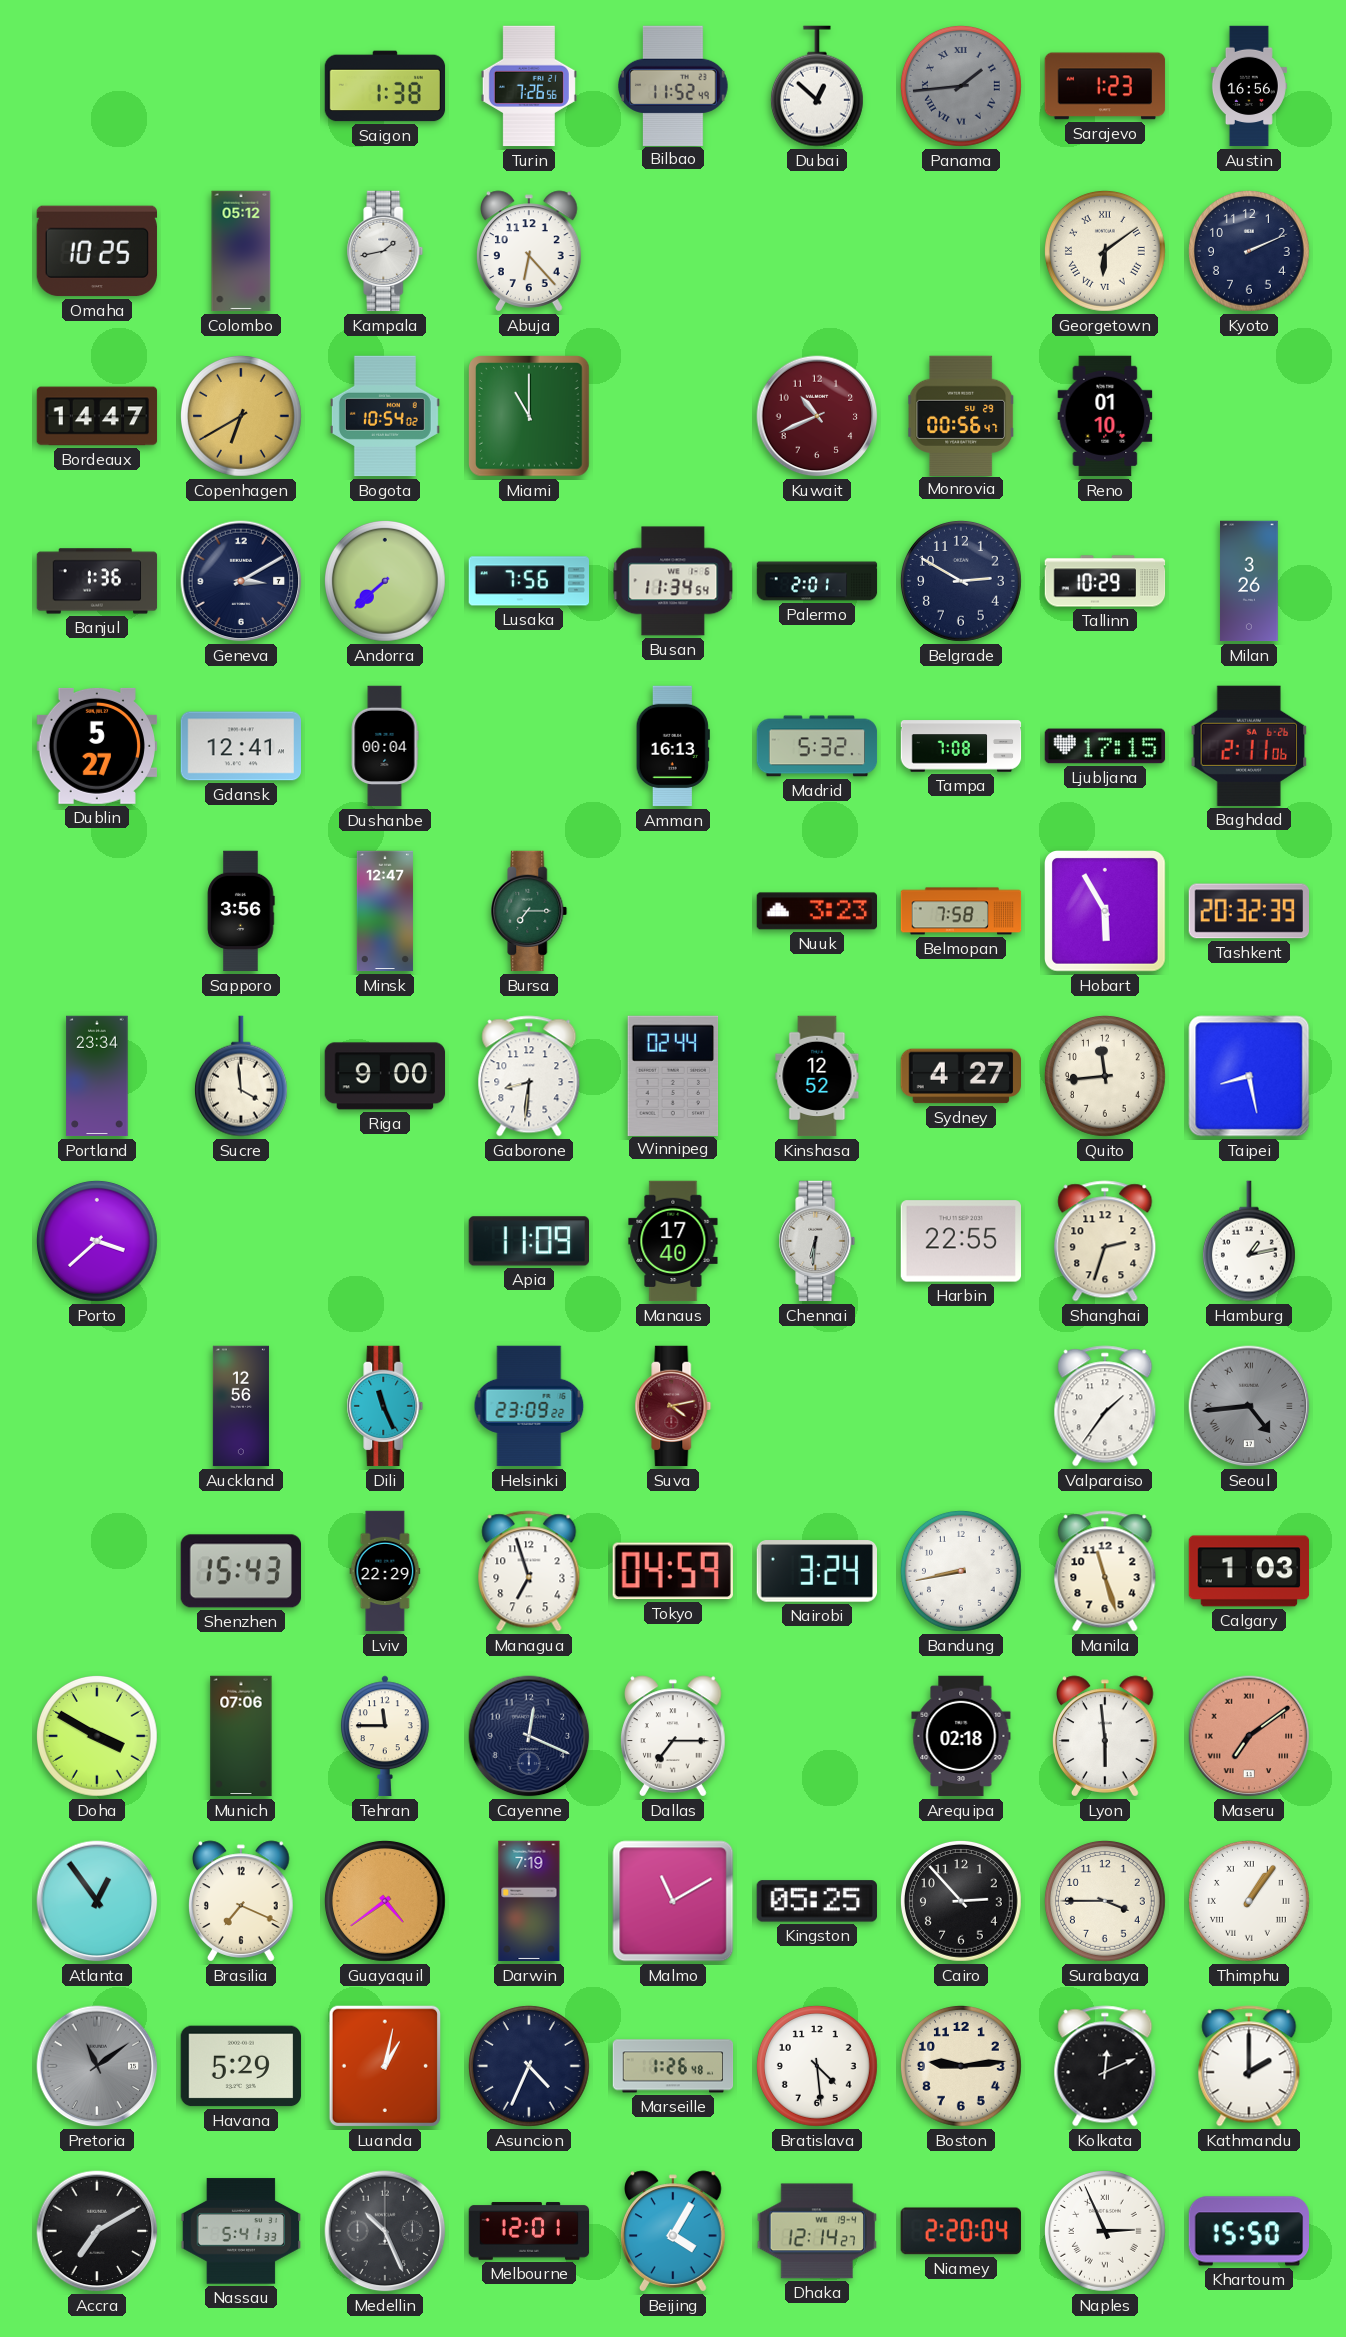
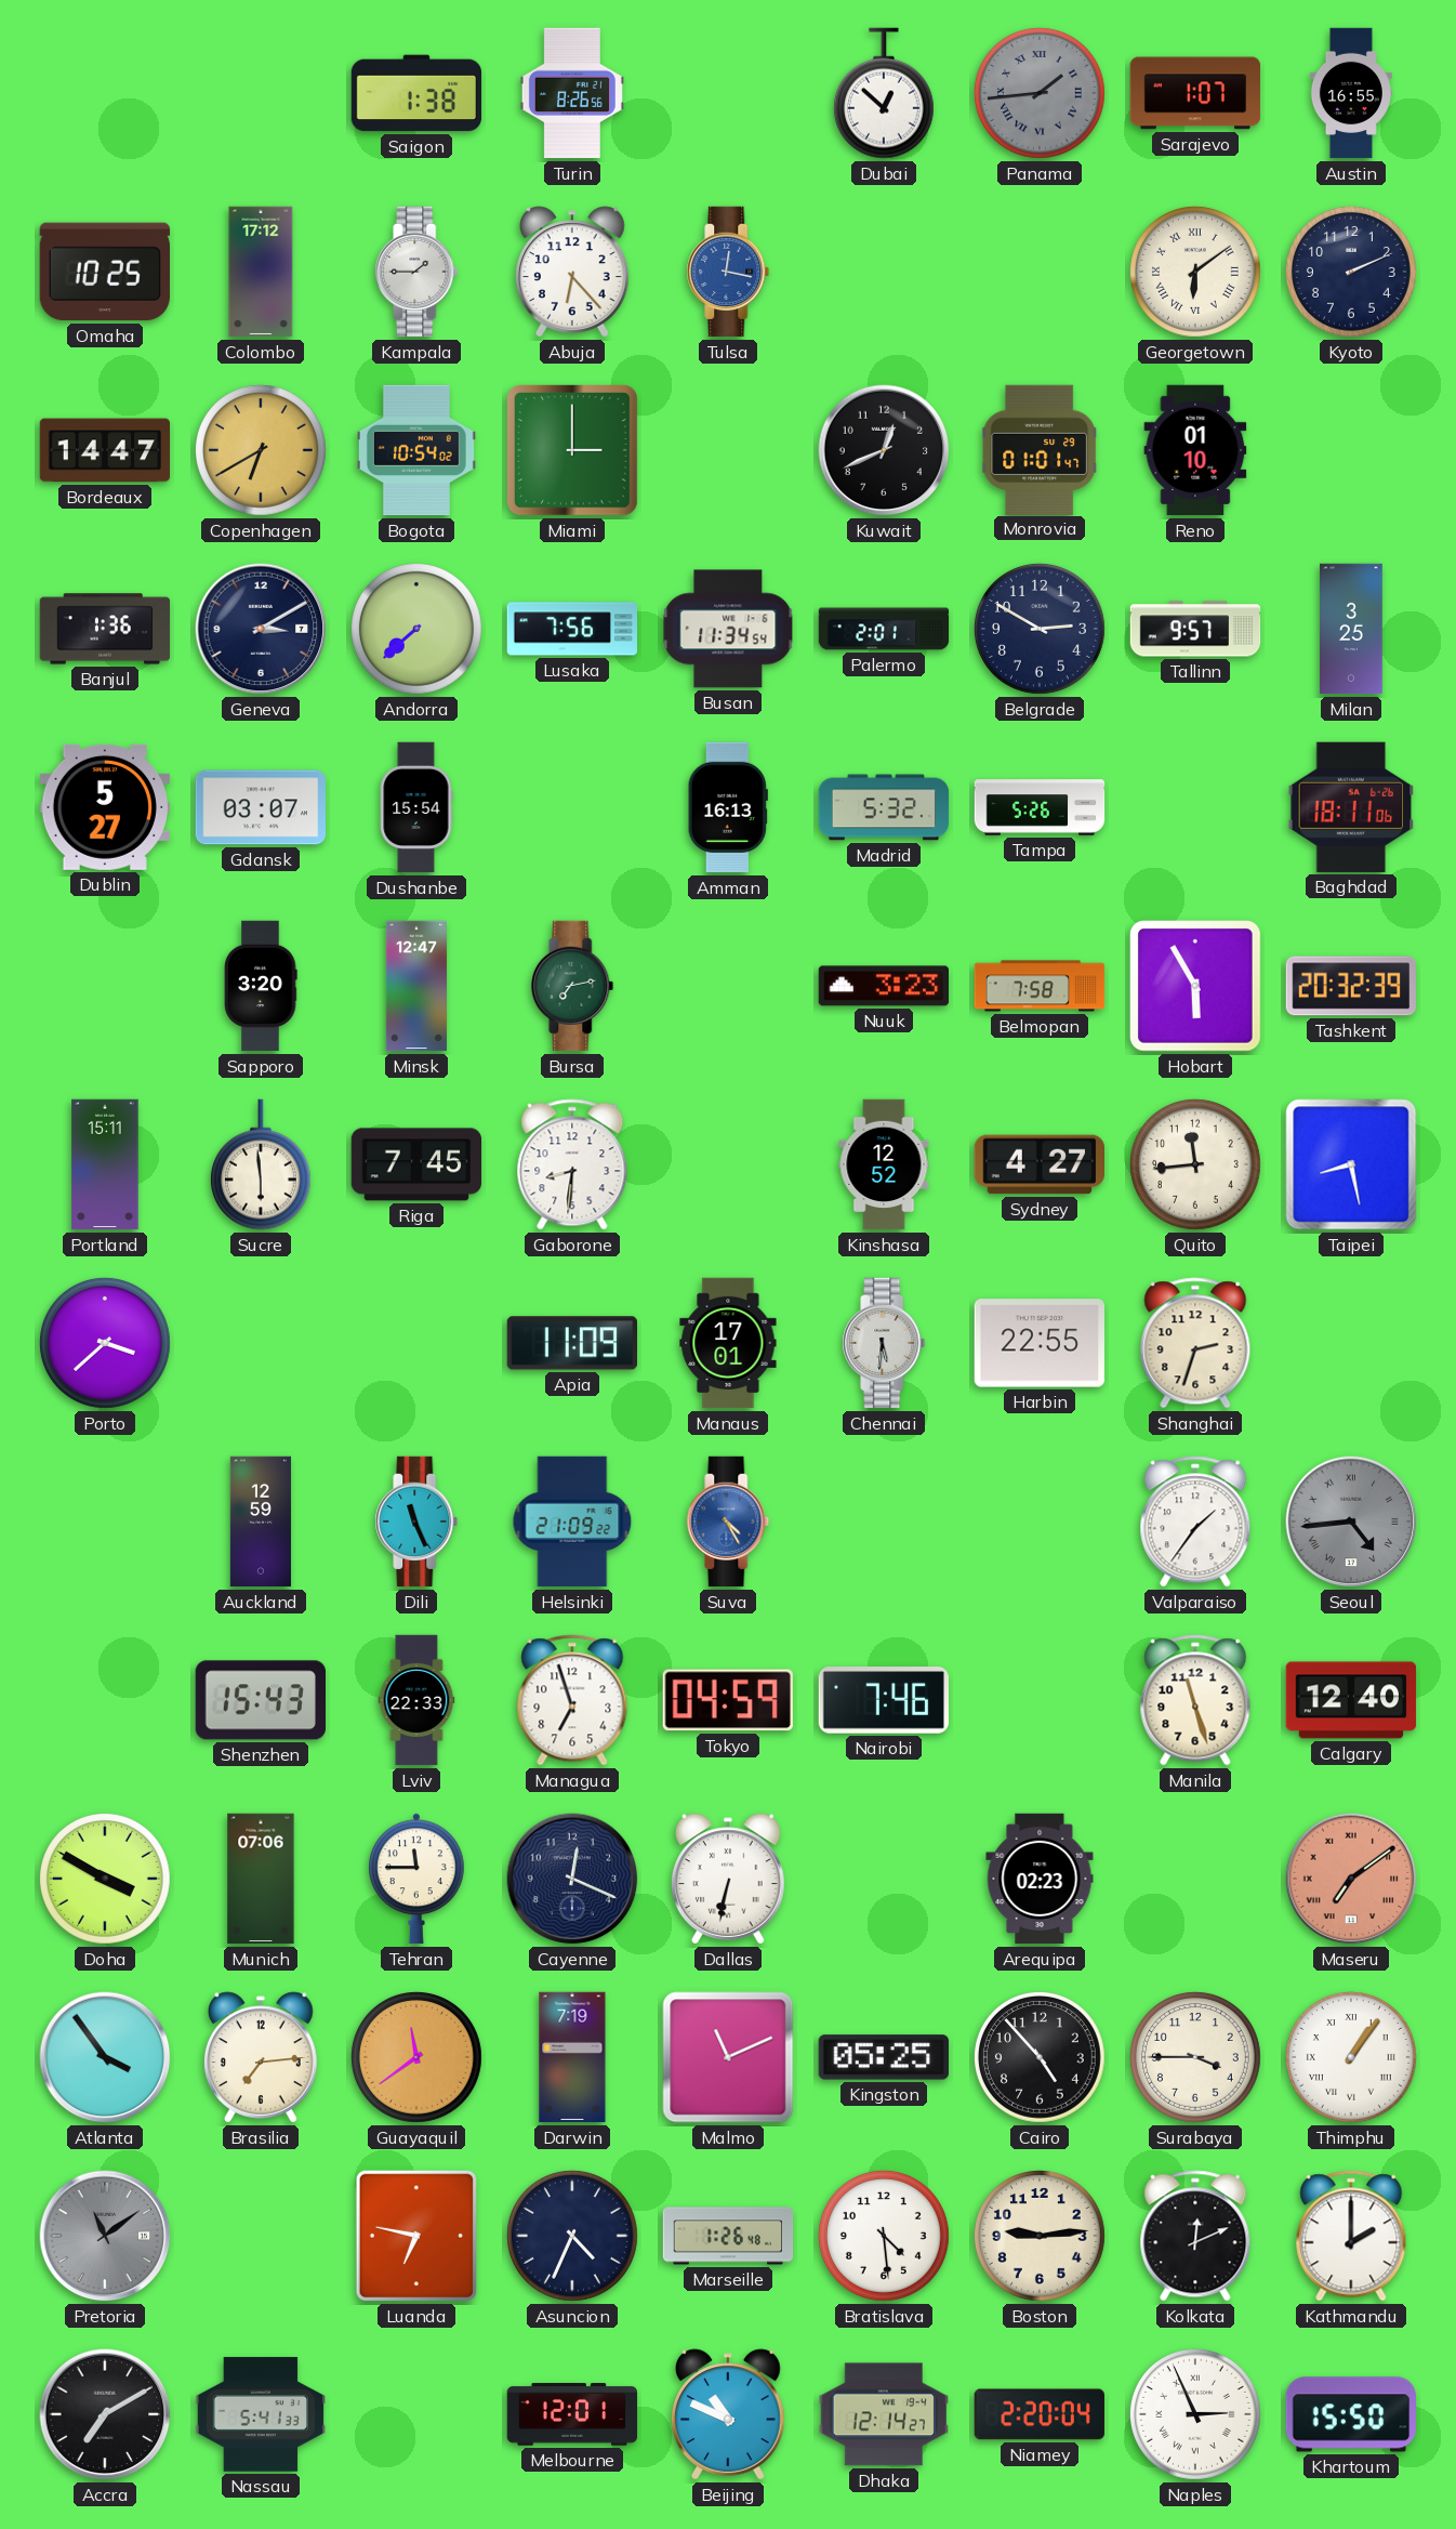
Turin: 7:26 -> 8:26 (572, 93)
Bilbao: 11:52 -> none (674, 85)
Sarajevo: 1:23 -> 1:07 (1195, 93)
Austin: 16:56 -> 16:55 (1351, 93)
Colombo: 05:12 -> 17:12 (261, 272)
Kampala: 1:43 -> 1:45 (416, 272)
Tulsa: none -> 12:17 (728, 272)
Miami: 11:00 -> 3:00 (572, 450)
Kuwait: 10:41 -> 12:41 (884, 450)
Kuwait dial: burgundy -> black (884, 450)
Monrovia: 00:56 -> 01:01 (1041, 449)
Tallinn: 10:29 -> 9:57 (1195, 629)
Milan: 3:26 -> 3:25 (1351, 629)
Gdansk: 12:41 -> 03:07 (261, 807)
Dushanbe: 00:04 -> 15:54 (416, 807)
Tampa: 7:08 -> 5:26 (1040, 807)
Ljubljana: 17:15 -> none (1105, 746)
Baghdad: 2:11 -> 18:11 (1351, 807)
Sapporo: 3:56 -> 3:20 (261, 986)
Bursa: 7:15 -> 7:13 (572, 986)
Portland: 23:34 -> 15:11 (105, 1164)
Sucre: 3:59 -> 5:59 (261, 1164)
Riga: 9:00 -> 7:45 (416, 1164)
Winnipeg: 02:44 -> none (673, 1075)
Manaus: 17:40 -> 17:01 (728, 1343)
Chennai: 6:31 -> 5:31 (884, 1343)
Hamburg: 1:13 -> none (1249, 1241)
Auckland: 12:56 -> 12:59 (261, 1522)
Helsinki: 23:09 -> 21:09 (572, 1522)
Suva: 4:13 -> 4:25 (728, 1522)
Suva dial: burgundy -> blue (728, 1522)
Lviv: 22:29 -> 22:33 (416, 1700)
Nairobi: 3:24 -> 7:46 (883, 1700)
Bandung: 8:43 -> none (961, 1571)
Calgary: 1:03 -> 12:40 (1351, 1700)
Dallas: 7:15 -> 6:32 (729, 1879)
Arequipa: 02:18 -> 02:23 (1040, 1879)
Lyon: 5:59 -> none (1106, 1736)
Atlanta: 12:54 -> 3:54 (105, 2057)
Brasilia: 7:19 -> 7:14 (262, 2057)
Guayaquil: 4:39 -> 11:39 (416, 2057)
Malmo: 11:10 -> 11:11 (728, 2057)
Cairo: 2:53 -> 4:53 (1040, 2057)
Havana: 5:29 -> none (241, 2066)
Luanda: 1:02 -> 6:47 (416, 2236)
Medellin: 10:26 -> none (385, 2231)
Beijing: 4:05 -> 10:49 (729, 2414)
